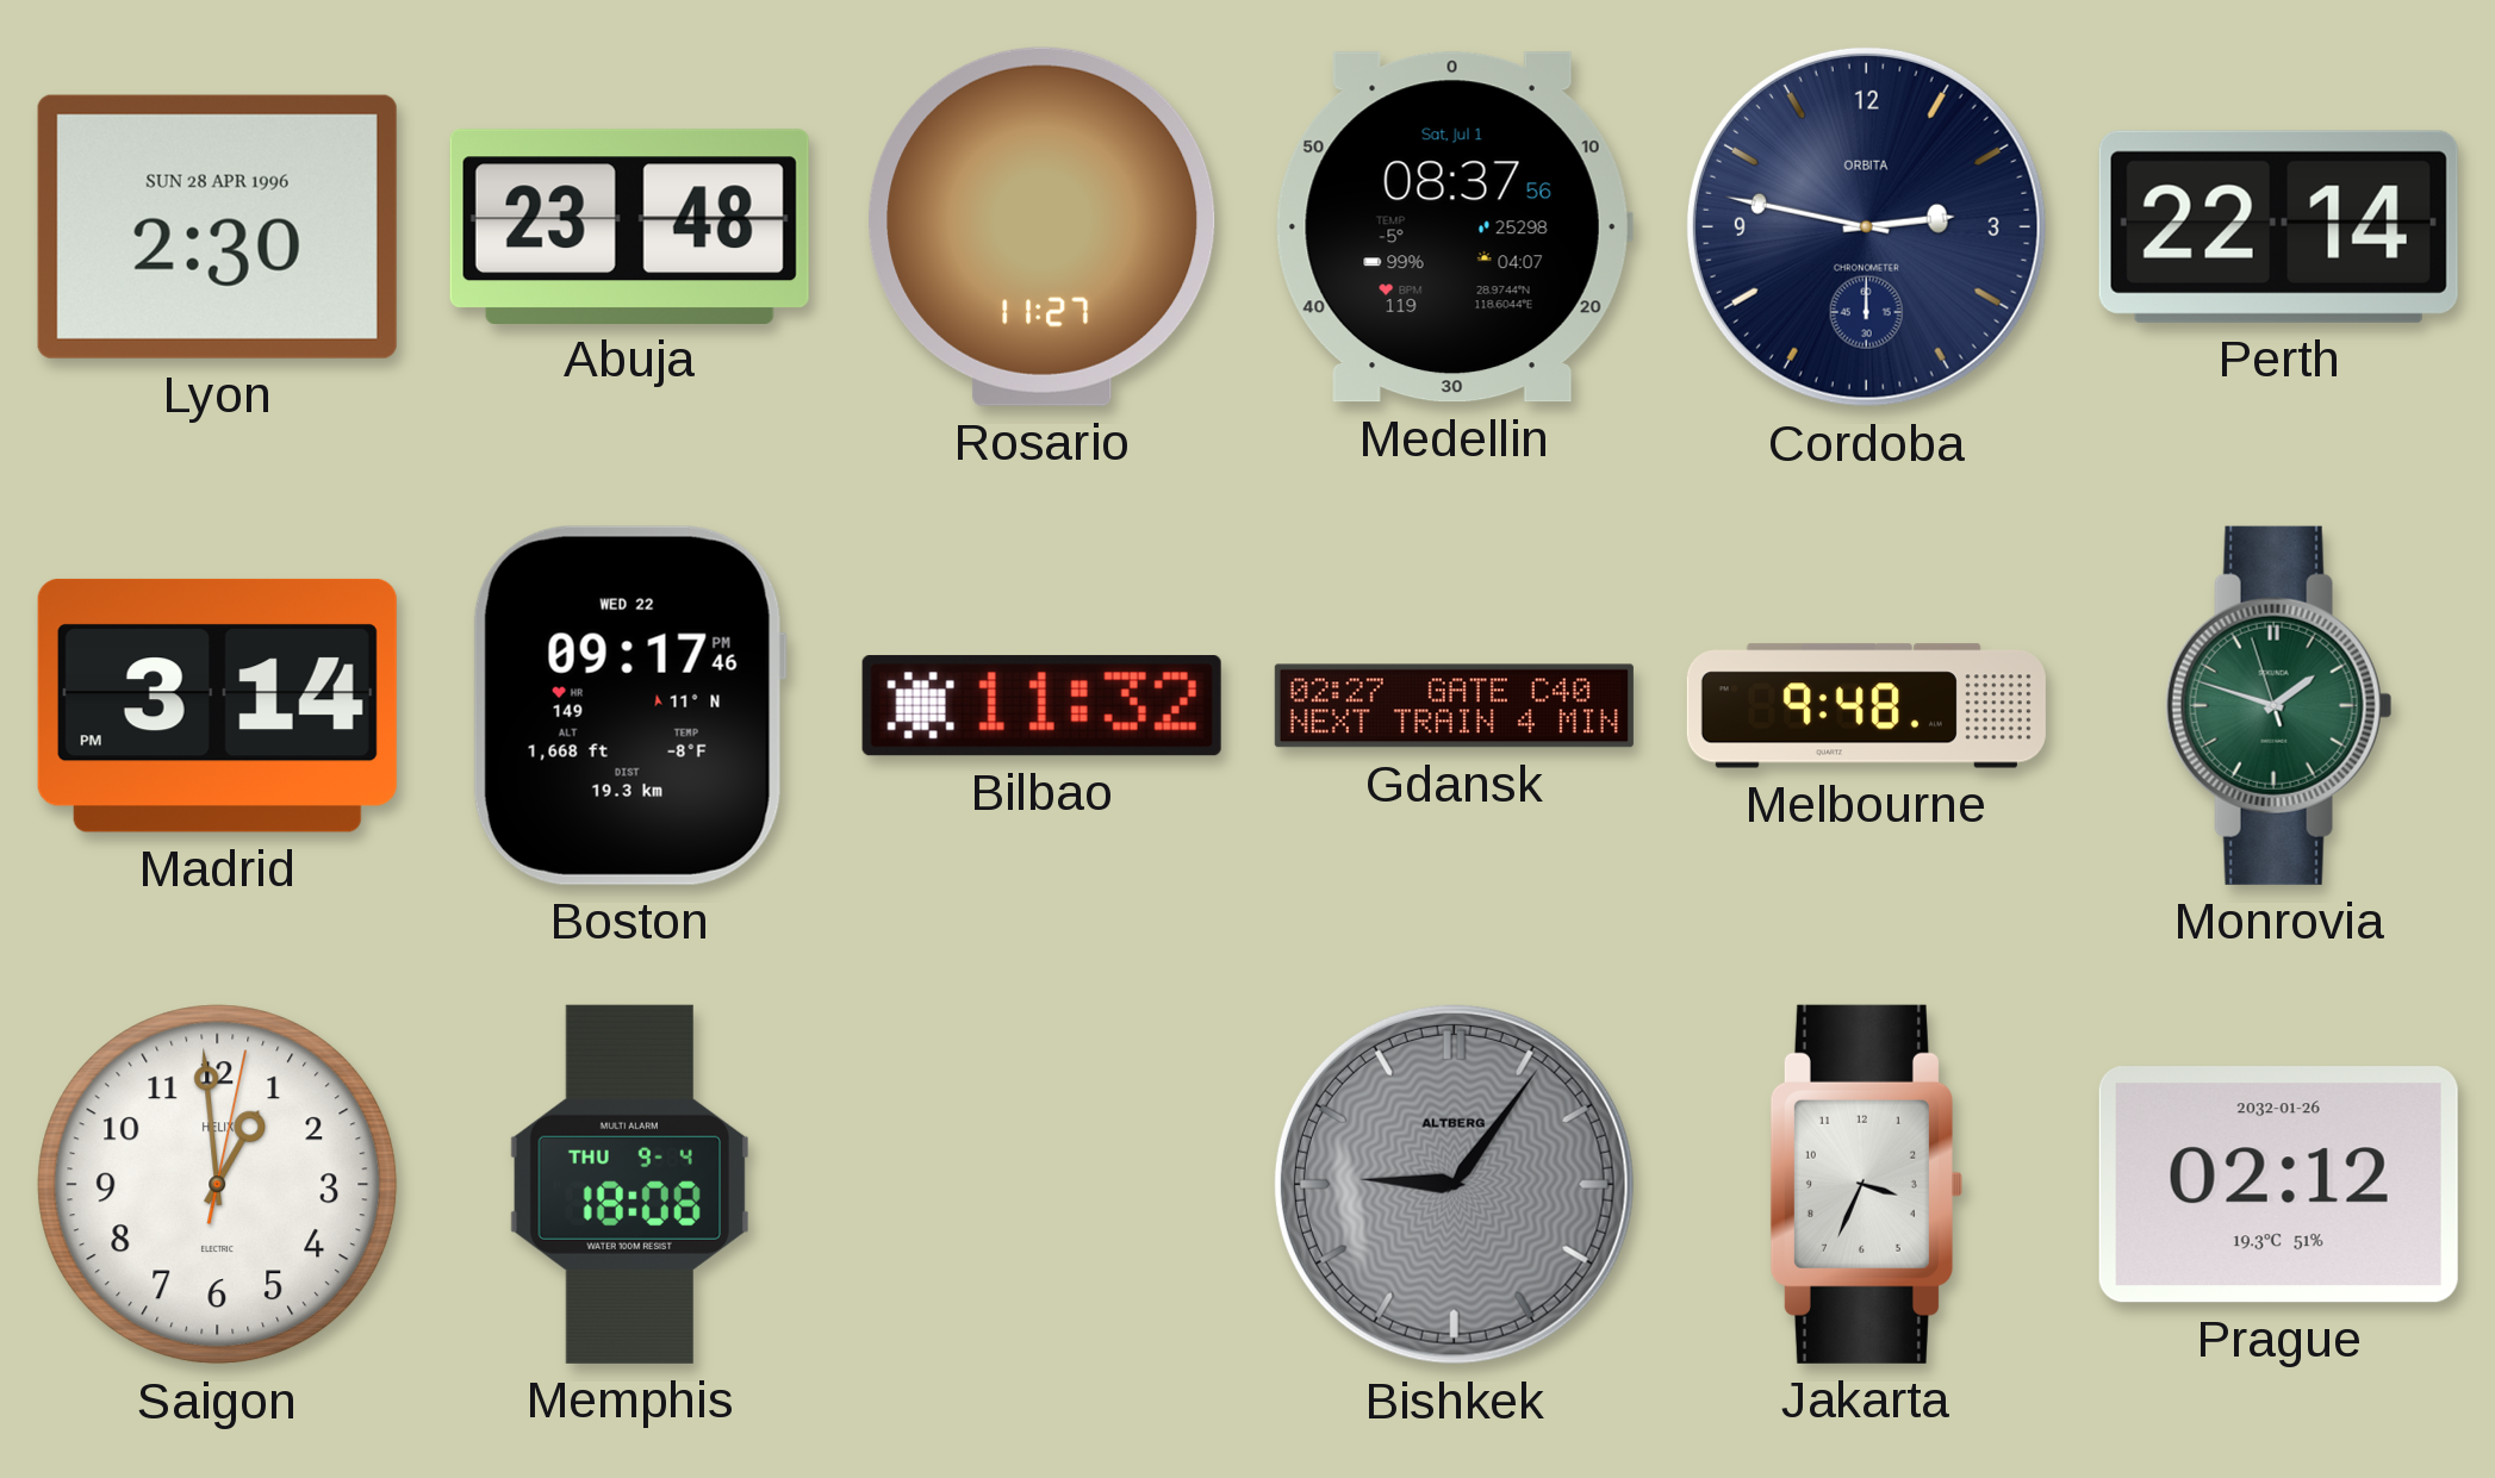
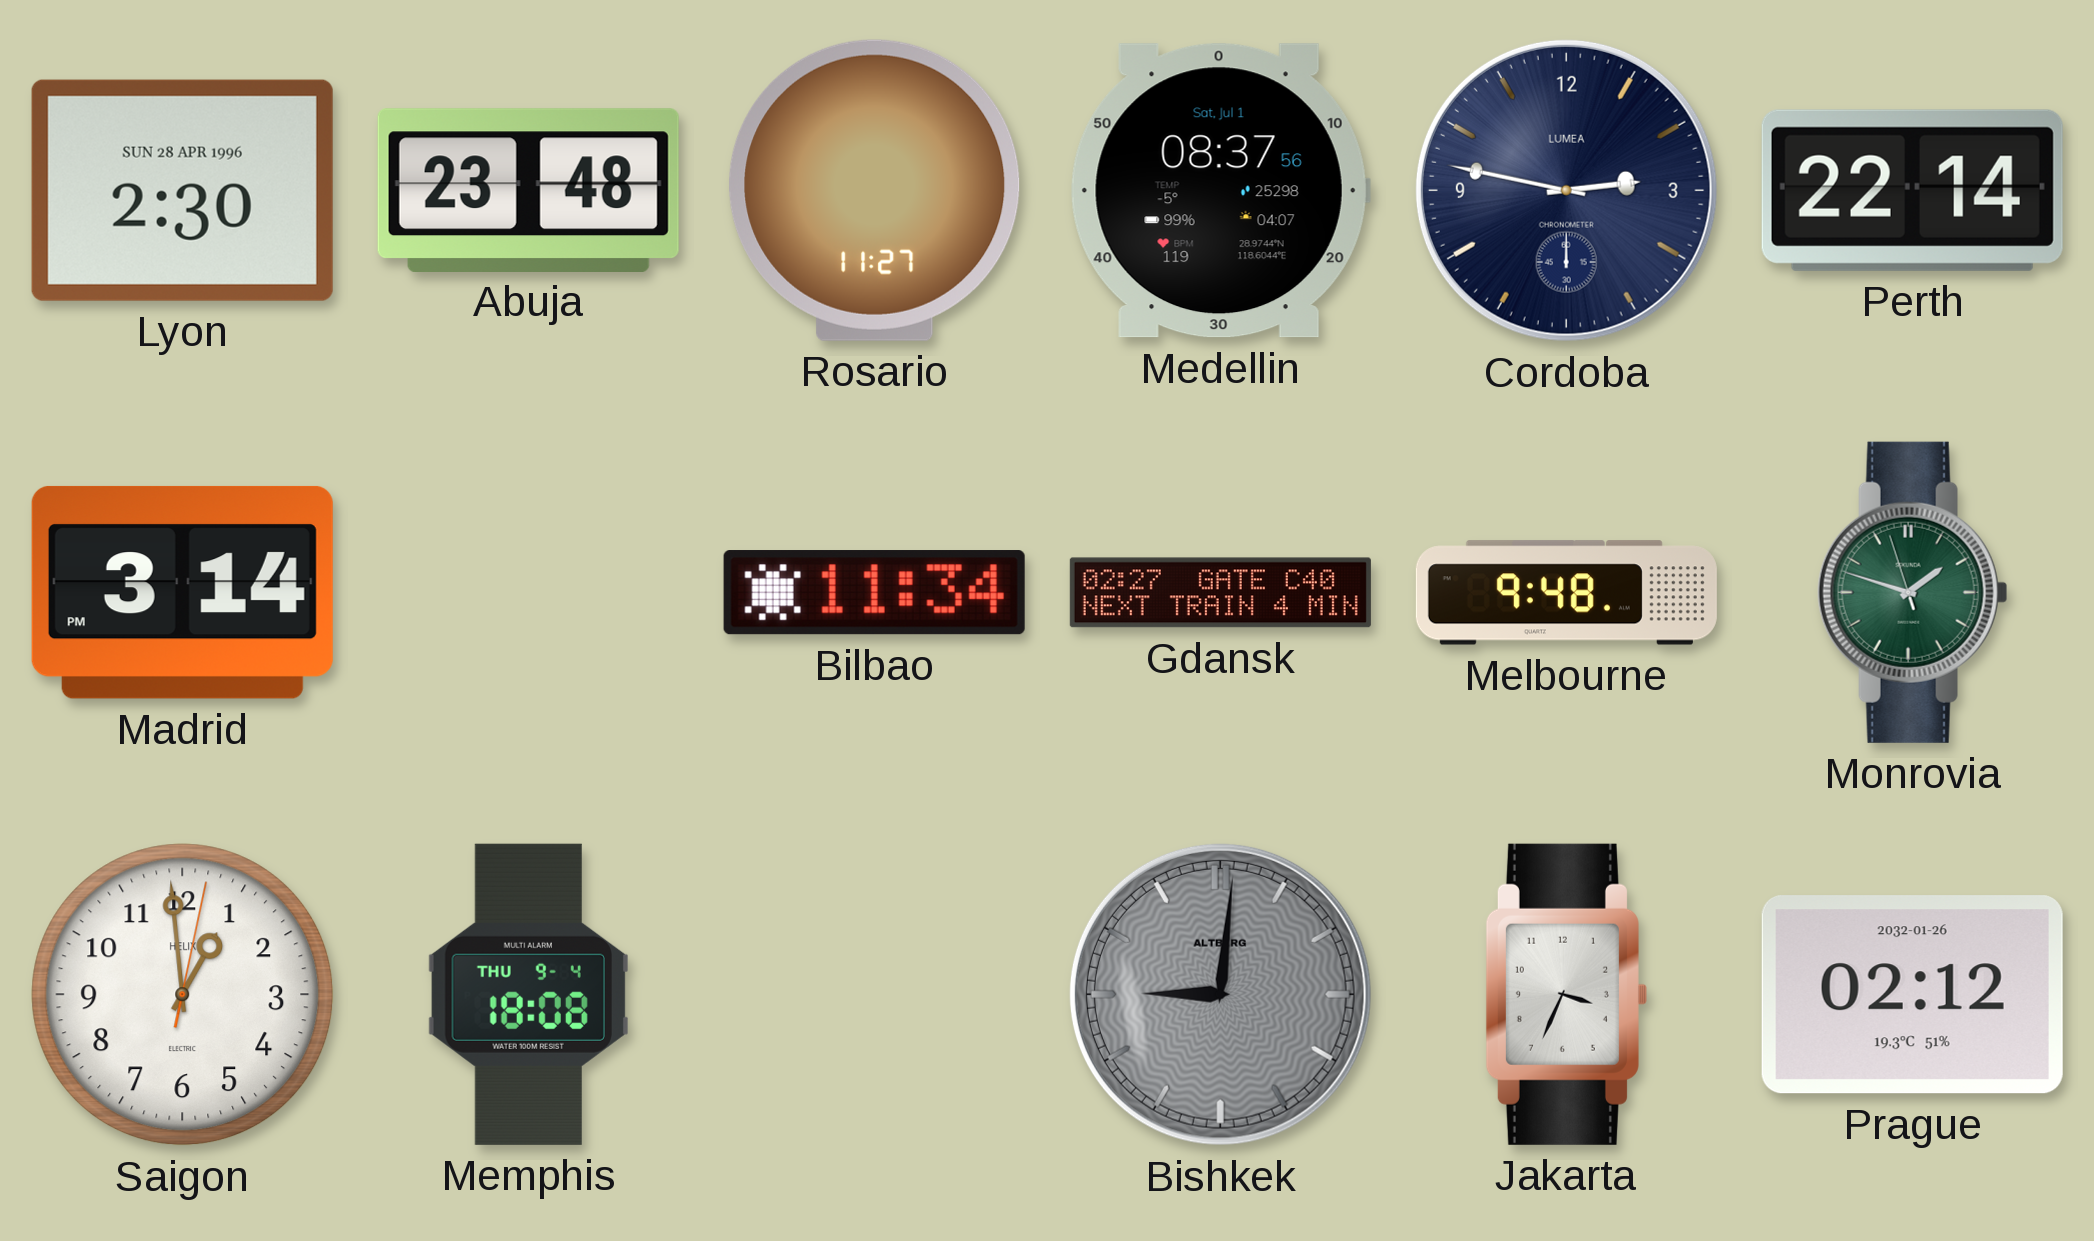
Cordoba brand: ORBITA -> LUMEA (1566, 190)
Boston: 09:17 -> none (629, 705)
Bilbao: 11:32 -> 11:34 (874, 593)
Bishkek: 9:06 -> 9:01 (1220, 994)
